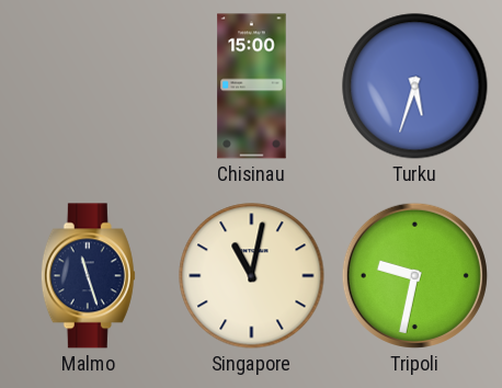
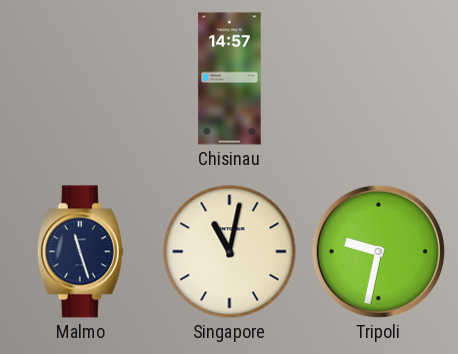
Chisinau: 15:00 -> 14:57 (230, 79)
Turku: 5:33 -> none (415, 87)
